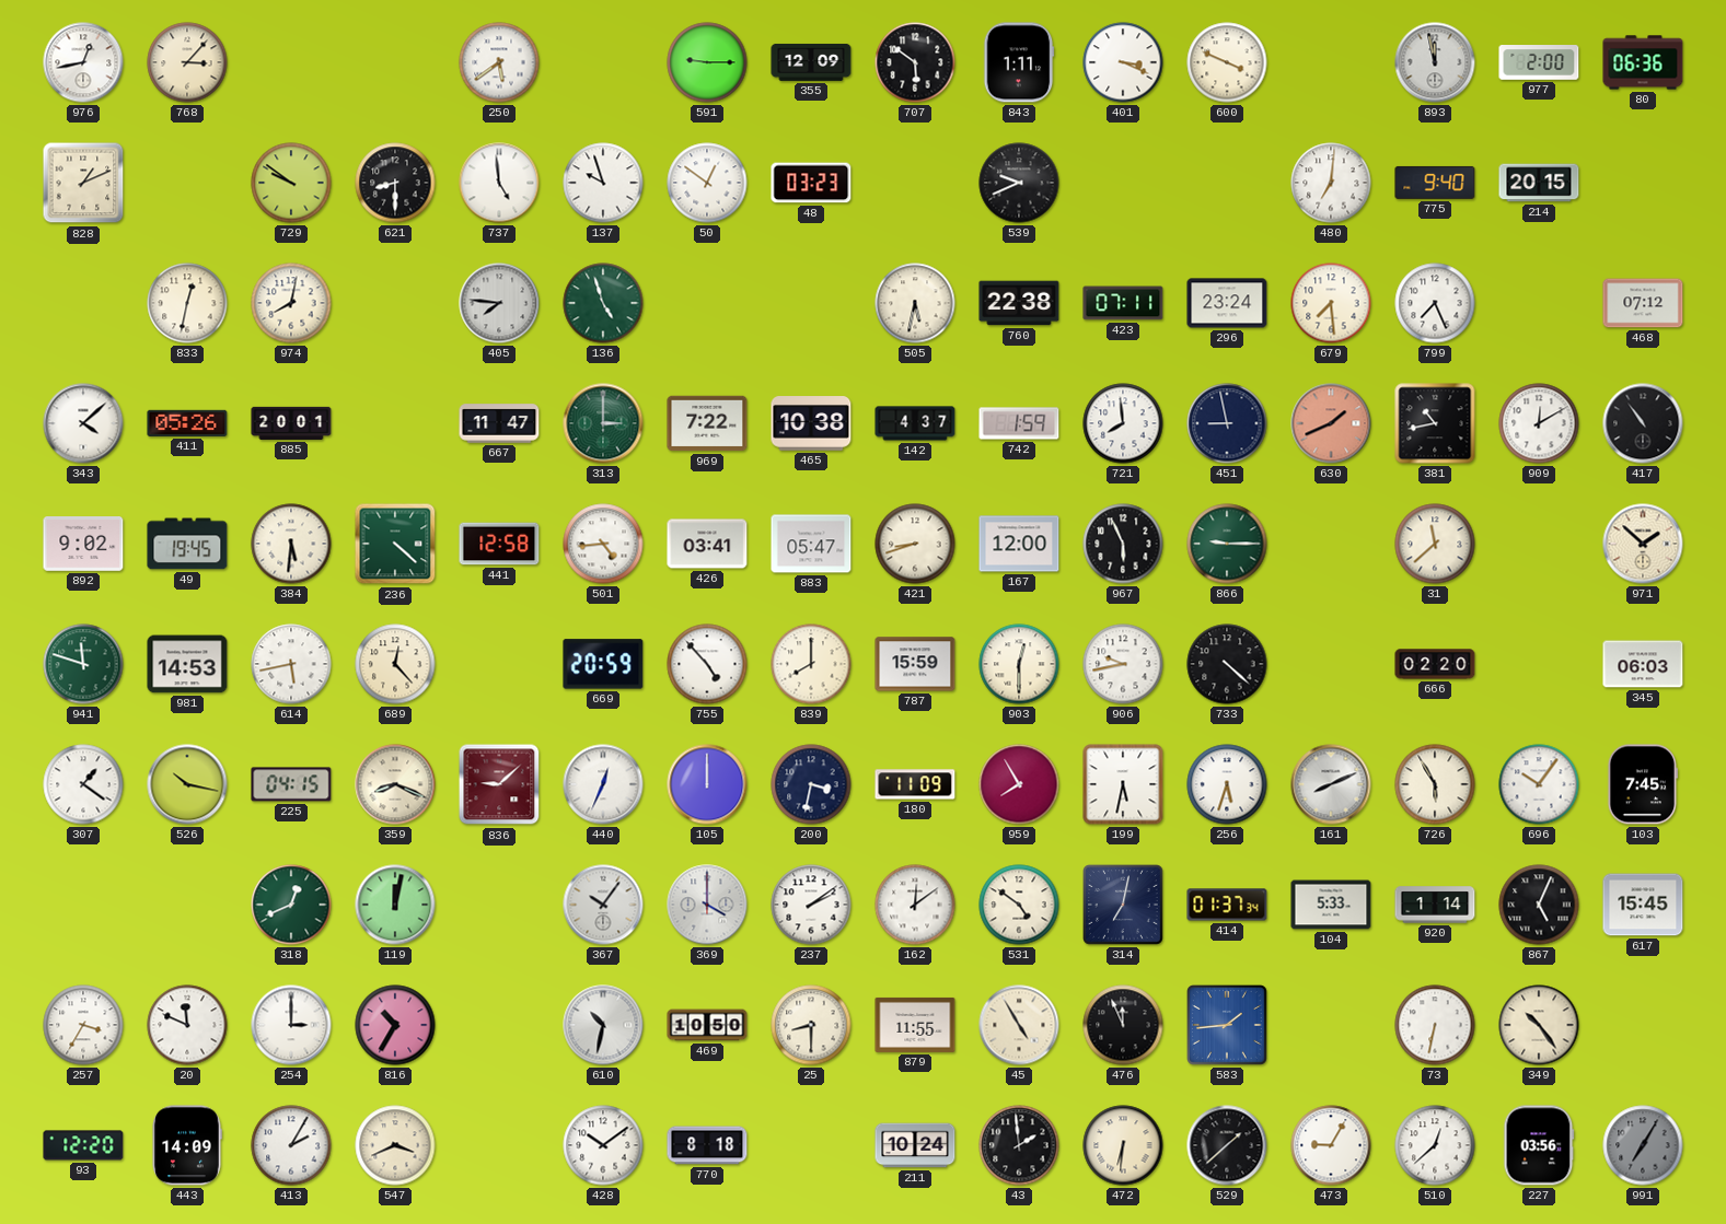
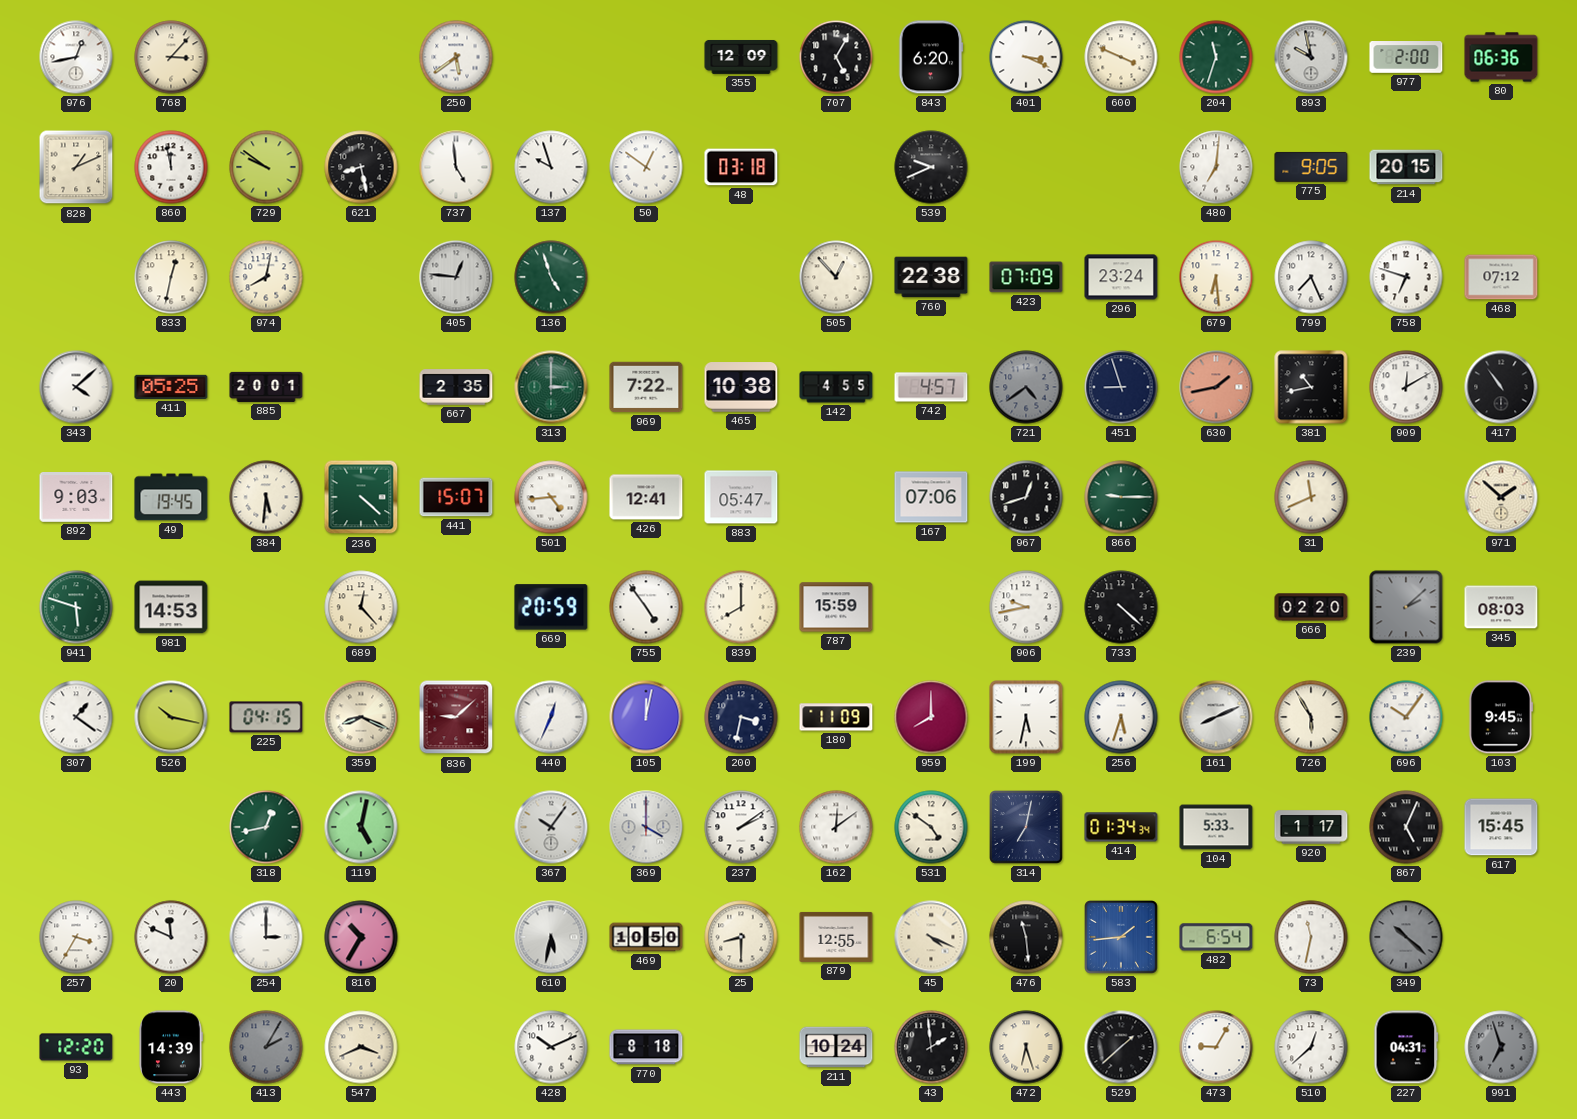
591: 9:15 -> none (707, 62)
707: 5:51 -> 5:05 (836, 57)
843: 1:11 -> 6:20 (931, 57)
204: none -> 11:33 (1216, 57)
893: 11:58 -> 9:58 (1311, 57)
860: none -> 11:58 (171, 167)
621: 8:30 -> 8:28 (361, 167)
48: 03:23 -> 03:18 (741, 167)
775: 9:40 -> 9:05 (1311, 167)
405: 7:46 -> 12:46 (456, 277)
505: 5:32 -> 12:53 (836, 277)
423: 07:11 -> 07:09 (1026, 277)
679: 7:29 -> 6:29 (1216, 277)
758: none -> 6:48 (1406, 277)
411: 05:26 -> 05:25 (171, 387)
667: 11:47 -> 2:35 (456, 387)
142: 4:37 -> 4:55 (836, 387)
742: 1:59 -> 4:57 (931, 387)
721: 7:59 -> 4:39 (1026, 387)
721 dial: white -> grey (1026, 387)
451: 8:58 -> 8:57 (1121, 387)
630: 1:41 -> 1:43 (1216, 387)
892: 9:02 -> 9:03 (76, 498)
441: 12:58 -> 15:07 (456, 497)
426: 03:41 -> 12:41 (646, 497)
421: 8:42 -> none (915, 544)
167: 12:00 -> 07:06 (931, 497)
967: 5:56 -> 12:42 (1026, 497)
31: 11:38 -> 11:41 (1311, 497)
941: 11:48 -> 5:48 (76, 607)
614: 5:43 -> none (291, 664)
755: 4:53 -> 4:54 (646, 607)
903: 12:30 -> none (1019, 664)
239: none -> 2:08 (1406, 607)
345: 06:03 -> 08:03 (1501, 607)
105: 12:00 -> 12:02 (646, 717)
959: 7:55 -> 8:00 (931, 717)
103: 7:45 -> 9:45 (1500, 717)
318: 12:41 -> 12:43 (266, 827)
119: 12:02 -> 5:02 (361, 827)
414: 01:37 -> 01:34 (1121, 827)
920: 1:14 -> 1:17 (1311, 827)
610: 10:32 -> 5:32 (551, 937)
879: 11:55 -> 12:55 (836, 937)
45: 4:55 -> 4:19 (931, 937)
476: 11:56 -> 11:29 (1026, 937)
482: none -> 6:54 (1216, 937)
73: 6:32 -> 11:32 (1311, 937)
349: 10:24 -> 10:22 (1406, 937)
349 dial: cream -> grey (1406, 937)
443: 14:09 -> 14:39 (171, 1047)
413 dial: white -> grey (266, 1047)
428: 10:09 -> 10:11 (551, 1047)
472: 6:31 -> 6:27 (1026, 1047)
227: 03:56 -> 04:31 (1406, 1047)
991: 7:05 -> 6:57 (1501, 1047)
